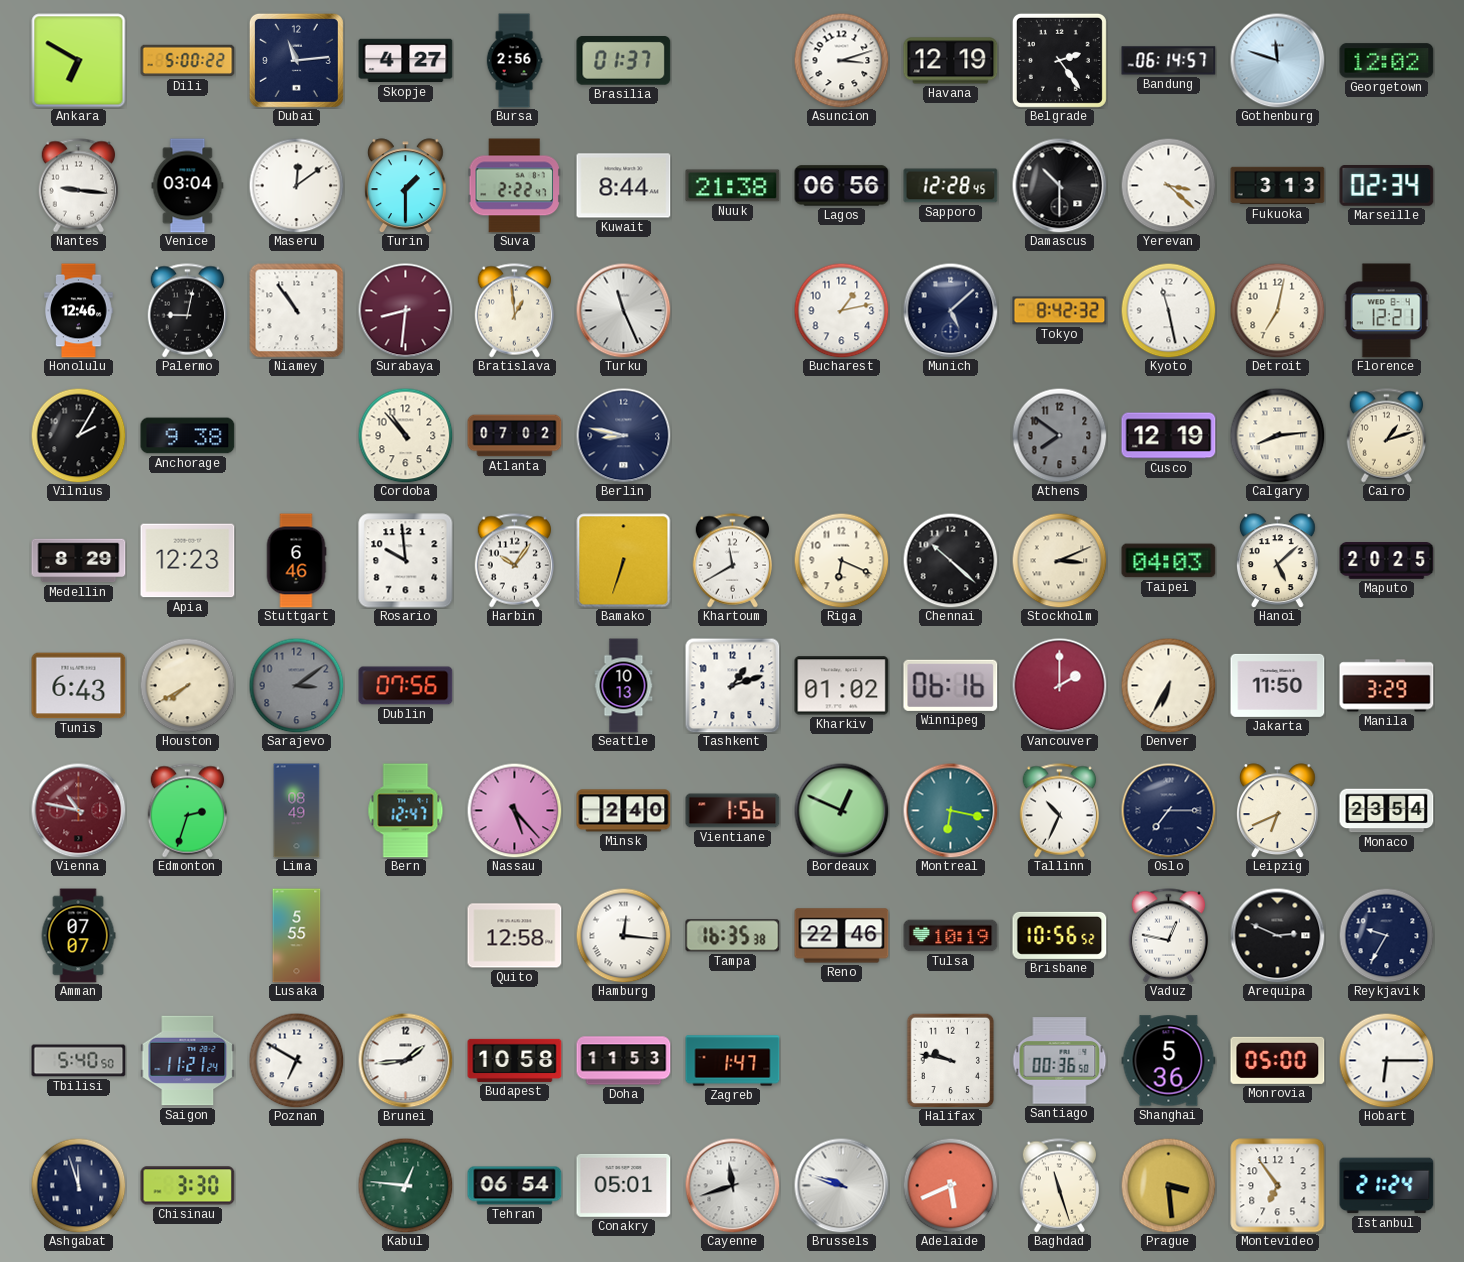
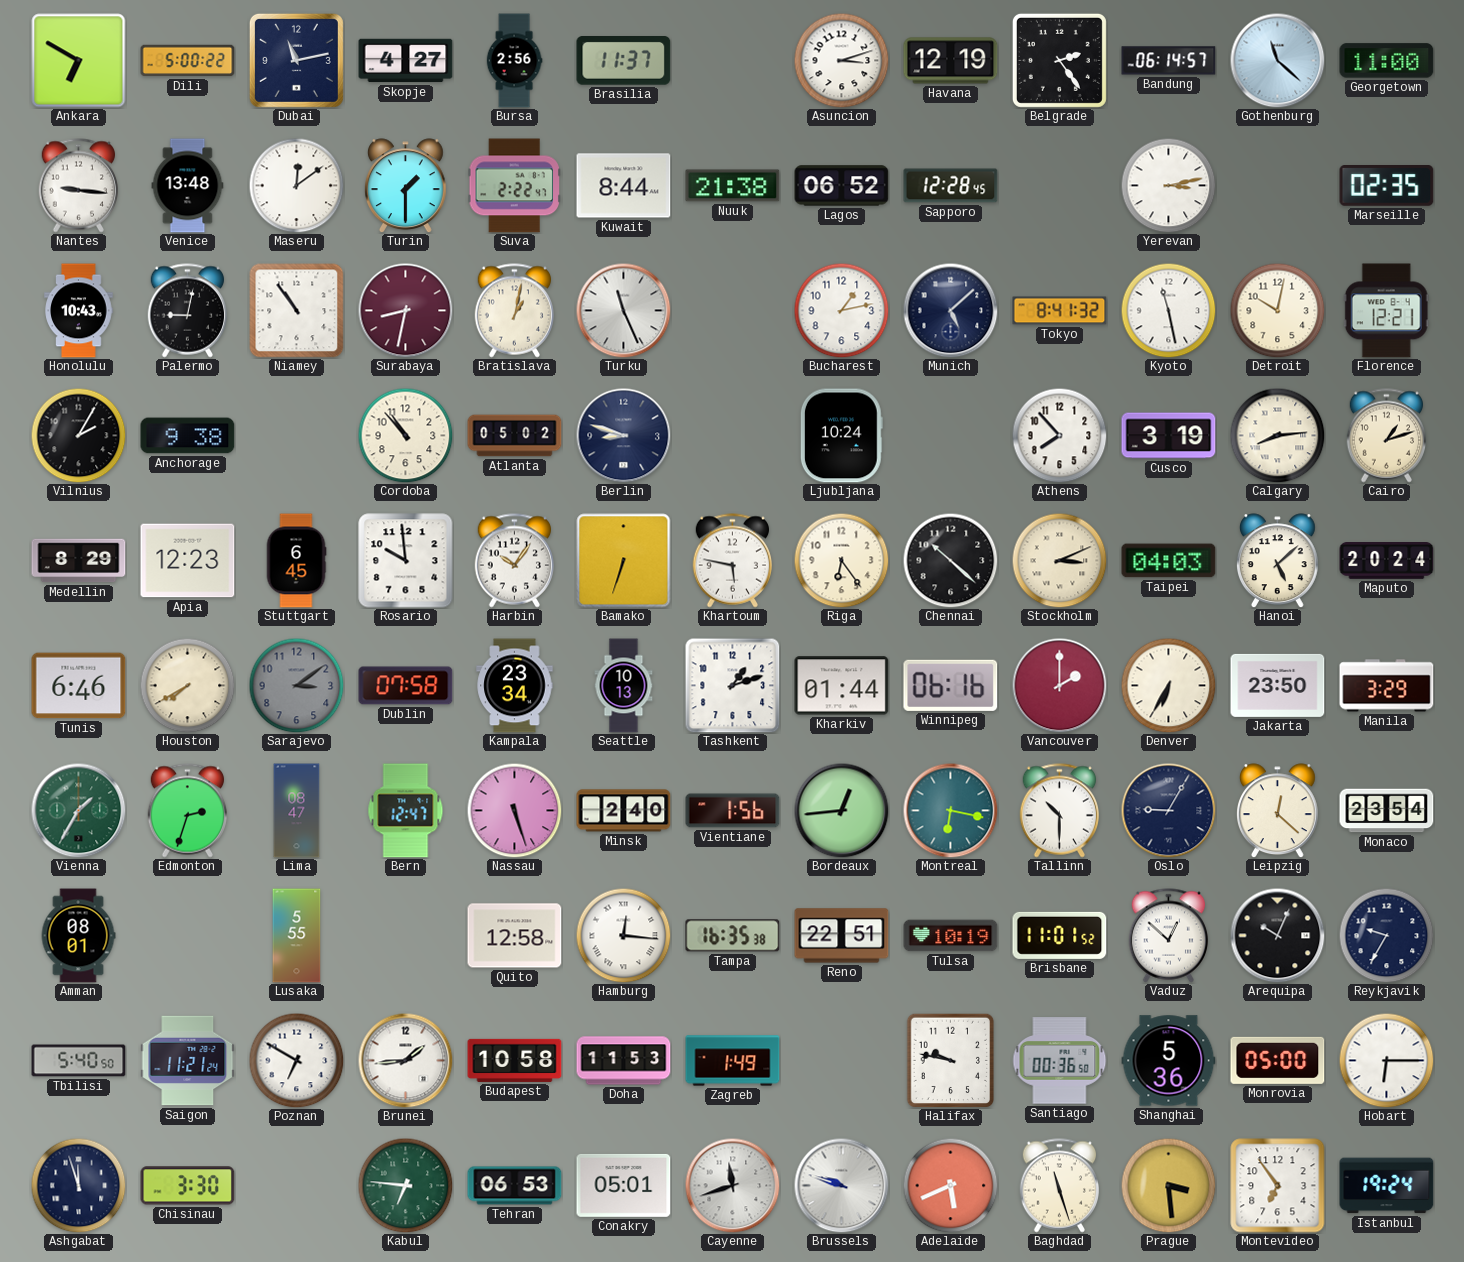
Dubai: 11:14 -> 11:13 (296, 60)
Brasilia: 01:37 -> 11:37 (624, 61)
Gothenburg: 11:48 -> 11:22 (1277, 60)
Georgetown: 12:02 -> 11:00 (1387, 61)
Venice: 03:04 -> 13:48 (188, 186)
Lagos: 06:56 -> 06:52 (842, 186)
Damascus: 10:30 -> none (1059, 185)
Yerevan: 3:22 -> 3:13 (1168, 185)
Fukuoka: 3:13 -> none (1278, 186)
Marseille: 02:34 -> 02:35 (1387, 186)
Honolulu: 12:46 -> 10:43 (79, 311)
Surabaya: 8:31 -> 8:32 (405, 310)
Bratislava: 12:59 -> 1:02 (514, 311)
Tokyo: 8:42 -> 8:41 (1060, 311)
Detroit: 7:02 -> 10:02 (1277, 310)
Atlanta: 07:02 -> 05:02 (515, 436)
Berlin: 8:47 -> 8:48 (623, 435)
Ljubljana: none -> 10:24 (841, 436)
Athens: 7:51 -> 7:53 (1059, 435)
Athens dial: grey -> white (1059, 435)
Cusco: 12:19 -> 3:19 (1169, 436)
Stuttgart: 6:46 -> 6:45 (296, 561)
Khartoum: 11:40 -> 5:47 (732, 561)
Riga: 6:19 -> 6:24 (841, 560)
Maputo: 20:25 -> 20:24 (1387, 561)
Tunis: 6:43 -> 6:46 (79, 686)
Dublin: 07:56 -> 07:58 (406, 686)
Kampala: none -> 23:34 (515, 686)
Kharkiv: 01:02 -> 01:44 (842, 686)
Jakarta: 11:50 -> 23:50 (1278, 685)
Vienna: 10:47 -> 1:35 (78, 810)
Vienna dial: burgundy -> green (78, 810)
Lima: 08:49 -> 08:47 (297, 811)
Nassau: 5:23 -> 5:27 (514, 810)
Bordeaux: 12:49 -> 12:44 (841, 810)
Tallinn: 10:34 -> 10:30 (1059, 811)
Oslo: 7:15 -> 9:05 (1168, 810)
Leipzig: 6:41 -> 12:22 (1277, 811)
Amman: 07:07 -> 08:01 (78, 936)
Reno: 22:46 -> 22:51 (842, 936)
Brisbane: 10:56 -> 11:01 (1060, 935)
Vaduz: 12:47 -> 12:52 (1168, 936)
Arequipa: 2:49 -> 10:04 (1277, 935)
Zagreb: 1:47 -> 1:49 (733, 1061)
Kabul: 12:46 -> 6:46 (405, 1185)
Tehran: 06:54 -> 06:53 (515, 1186)
Istanbul: 21:24 -> 19:24 (1387, 1186)
